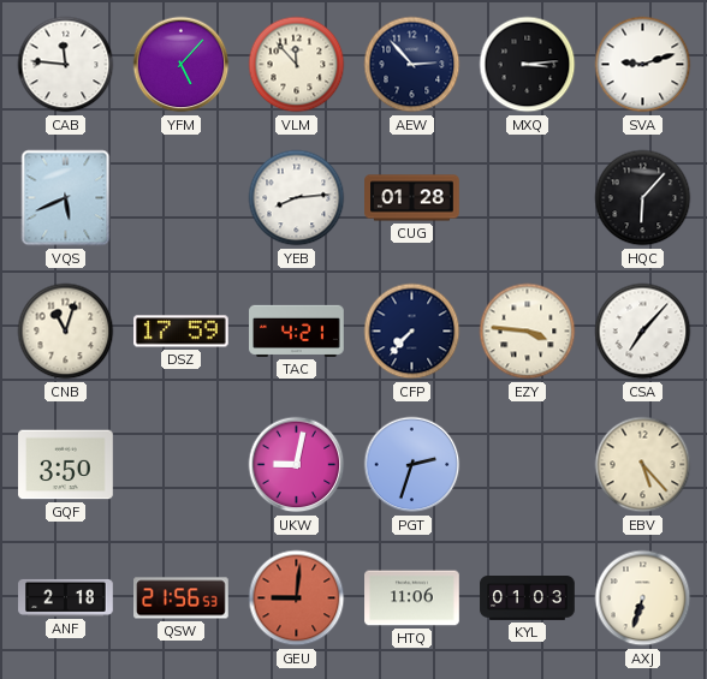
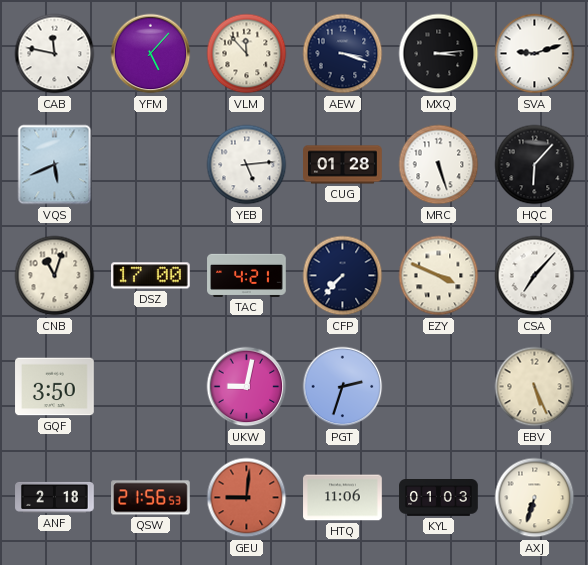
CAB: 11:46 -> 11:47 (55, 54)
AEW: 2:53 -> 3:18 (343, 54)
YEB: 8:14 -> 5:14 (247, 165)
MRC: none -> 5:27 (439, 165)
DSZ: 17:59 -> 17:00 (151, 276)
EZY: 3:46 -> 3:49 (439, 276)
EBV: 5:23 -> 5:26 (535, 387)
